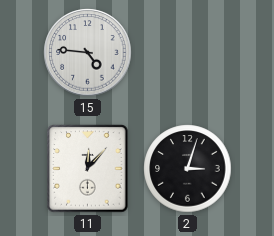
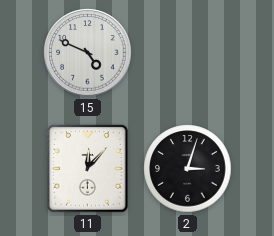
15: 4:46 -> 4:49 (88, 53)
